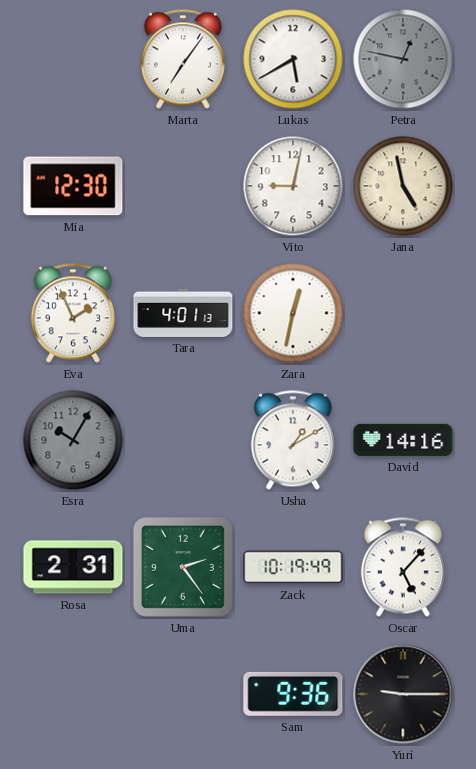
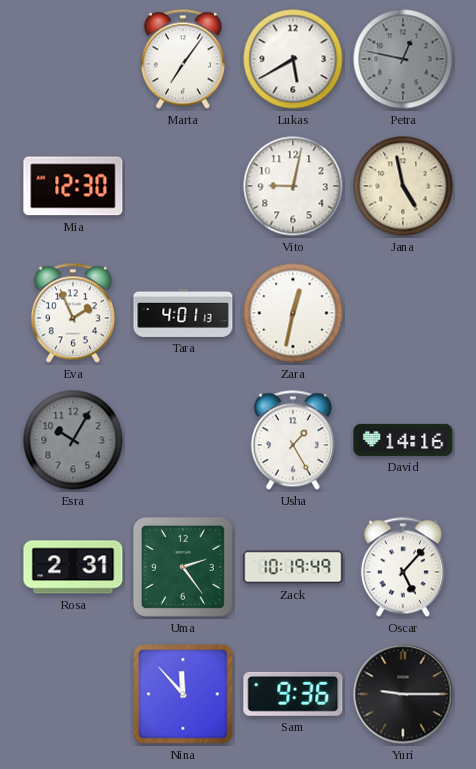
Usha: 1:10 -> 1:25 (293, 440)
Nina: none -> 11:53 (183, 694)
